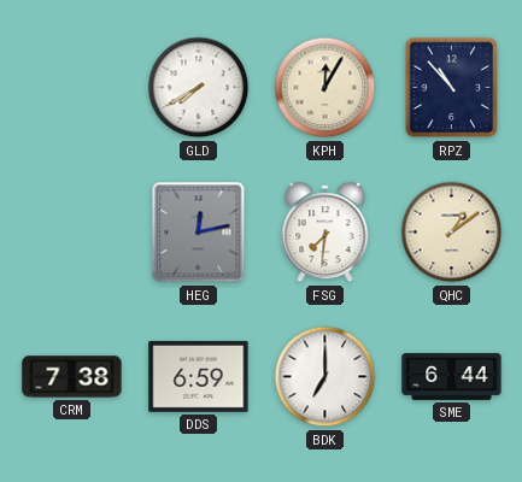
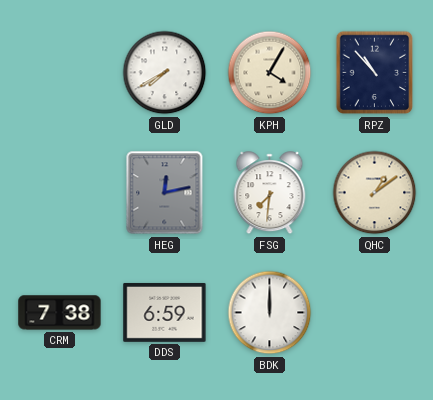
KPH: 12:05 -> 4:05 (270, 73)
BDK: 7:00 -> 12:00 (270, 313)
SME: 6:44 -> none (452, 376)
